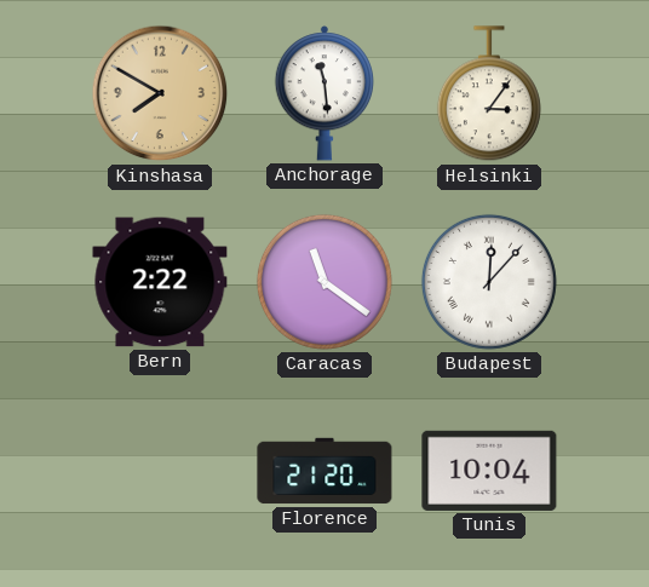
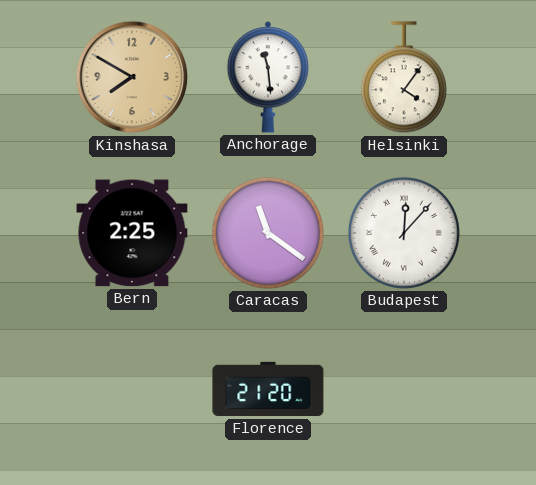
Helsinki: 3:06 -> 4:06 (404, 78)
Bern: 2:22 -> 2:25 (132, 233)
Tunis: 10:04 -> none (489, 471)
